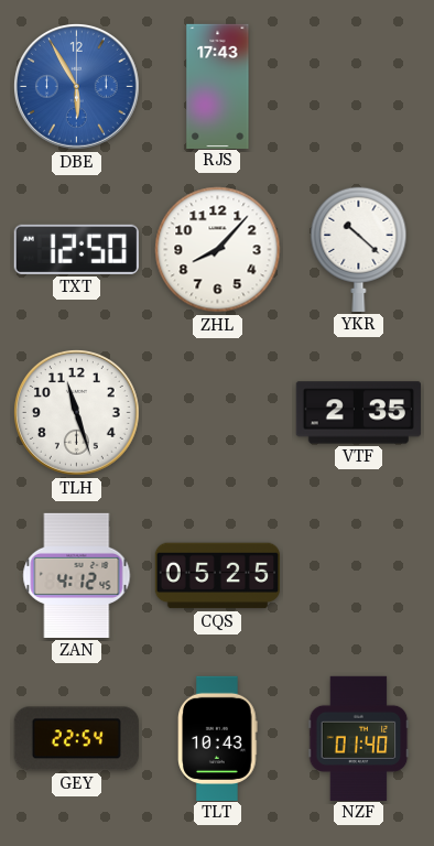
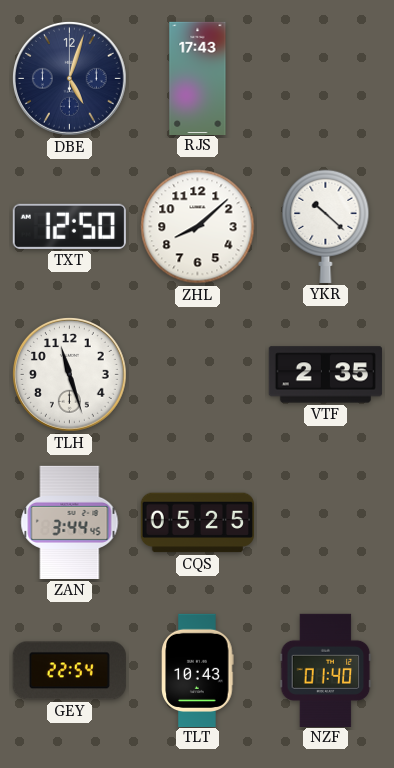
DBE: 5:55 -> 5:03 (70, 79)
DBE dial: blue -> navy (70, 79)
ZHL: 8:07 -> 8:08 (198, 227)
ZAN: 4:12 -> 3:44 (70, 522)
